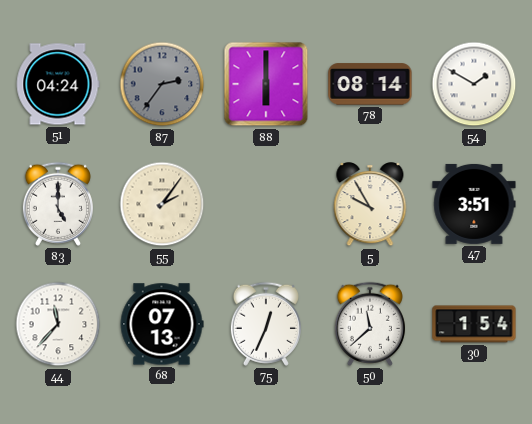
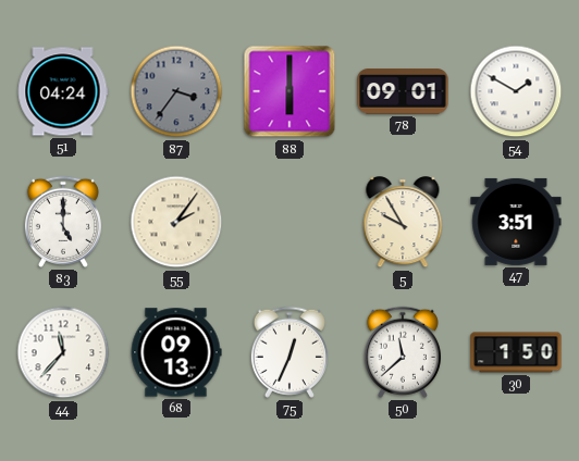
87: 2:36 -> 3:36 (176, 91)
78: 08:14 -> 09:01 (403, 91)
68: 07:13 -> 09:13 (176, 352)
30: 1:54 -> 1:50 (516, 352)
